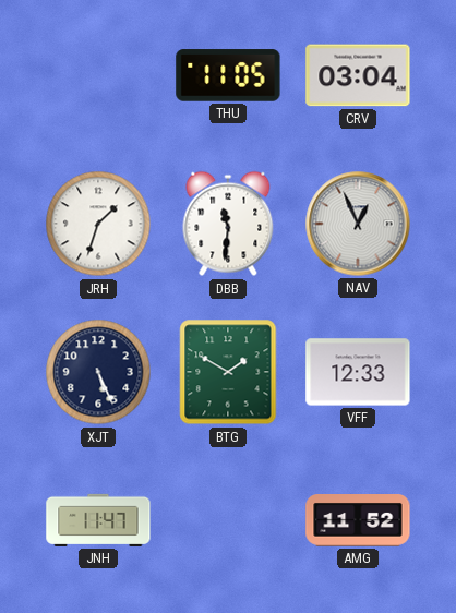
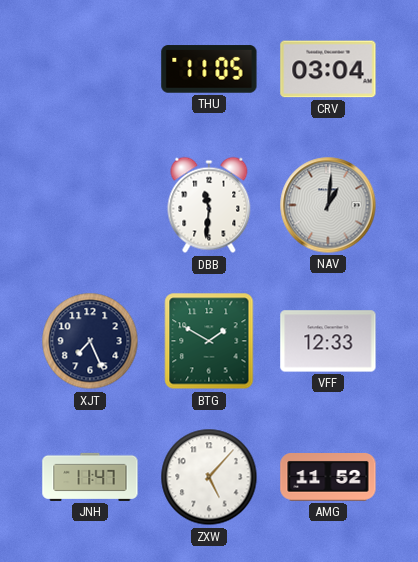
JRH: 1:33 -> none (98, 224)
NAV: 12:56 -> 1:01 (328, 205)
XJT: 5:26 -> 7:26 (90, 341)
ZXW: none -> 5:07 (209, 477)
